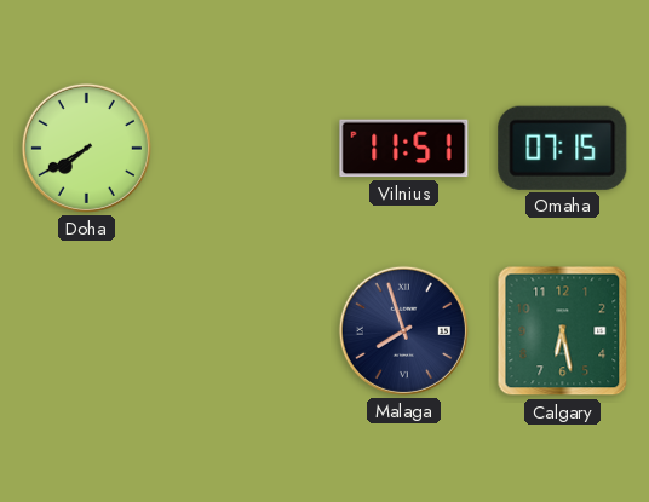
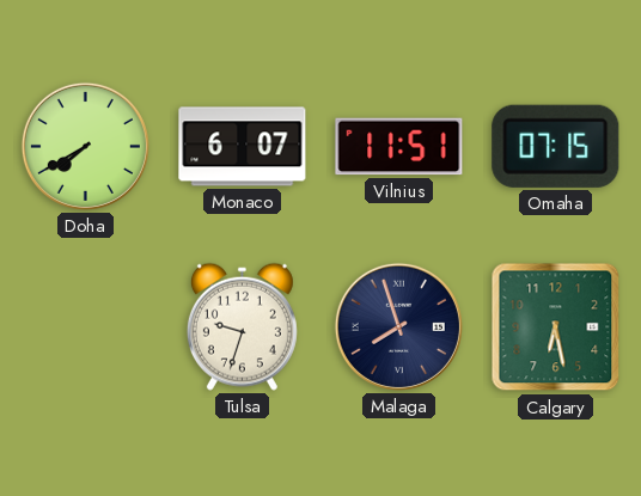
Monaco: none -> 6:07 (243, 147)
Tulsa: none -> 9:33 (242, 326)
